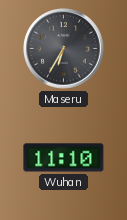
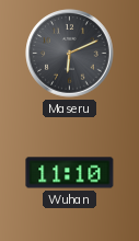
Maseru: 6:35 -> 6:11 (70, 54)
